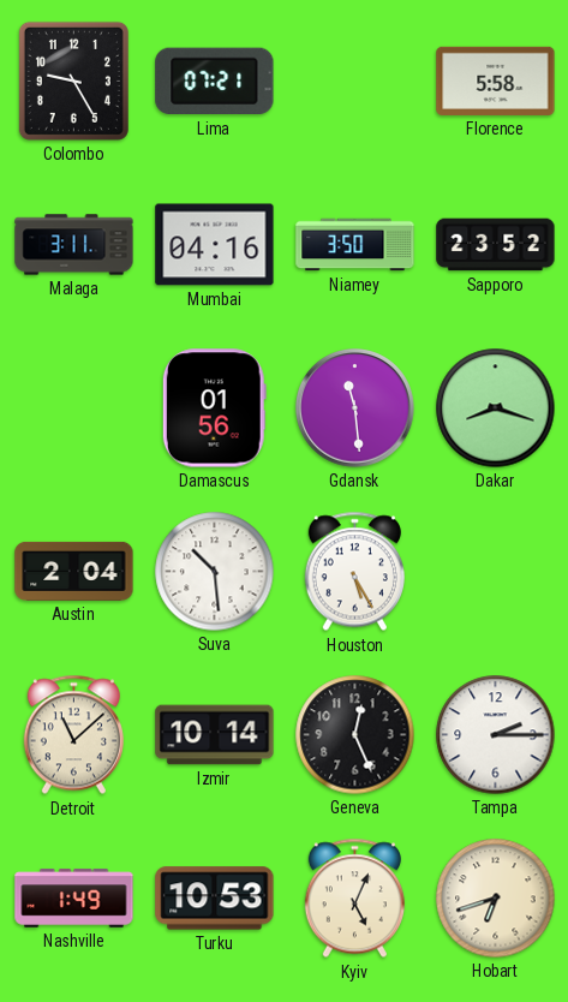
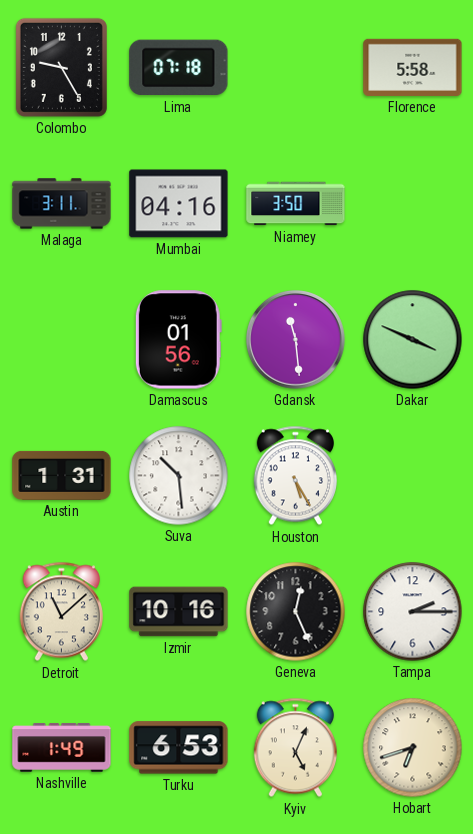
Lima: 07:21 -> 07:18 (179, 68)
Sapporo: 23:52 -> none (496, 245)
Dakar: 8:18 -> 3:49 (413, 340)
Austin: 2:04 -> 1:31 (62, 475)
Izmir: 10:14 -> 10:16 (179, 612)
Turku: 10:53 -> 6:53 (179, 748)
